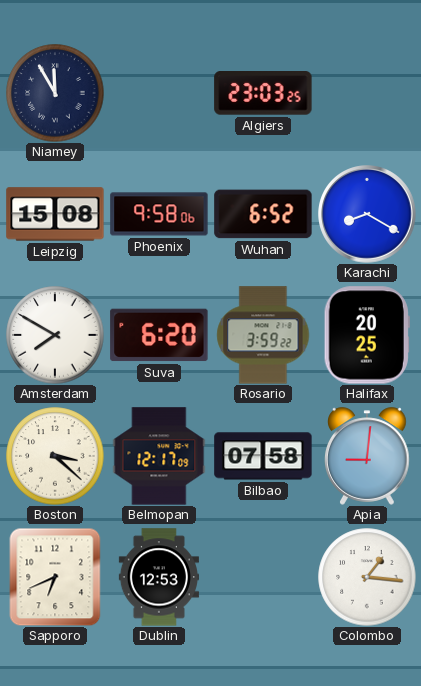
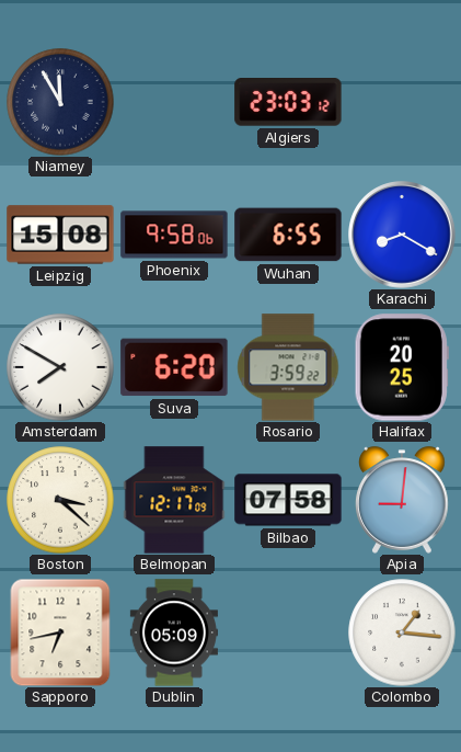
Algiers: 23:03:25 -> 23:03:12 (288, 102)
Wuhan: 6:52 -> 6:55 (288, 235)
Sapporo: 6:41 -> 6:43 (60, 633)
Dublin: 12:53 -> 05:09 (174, 633)
